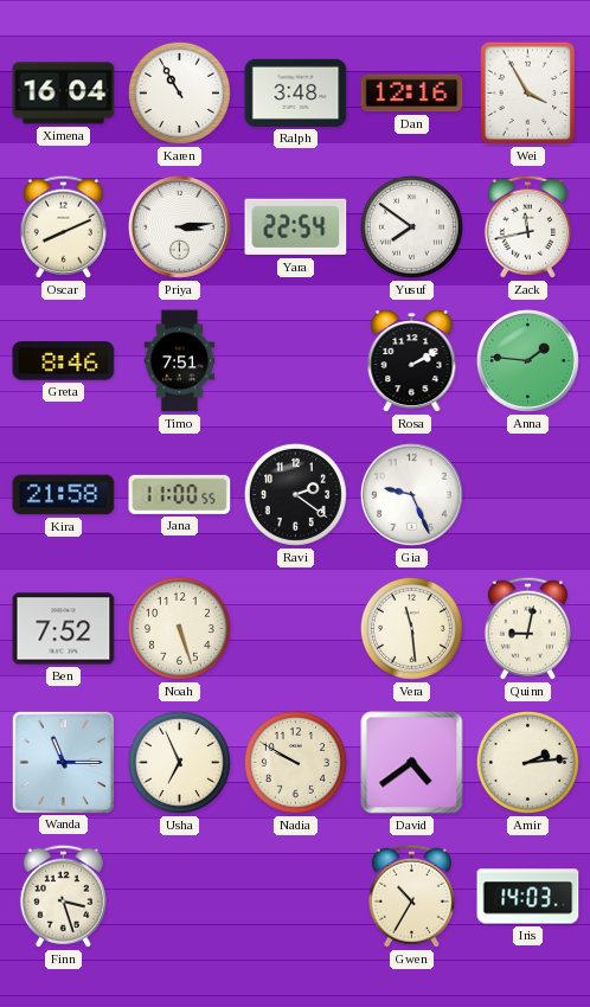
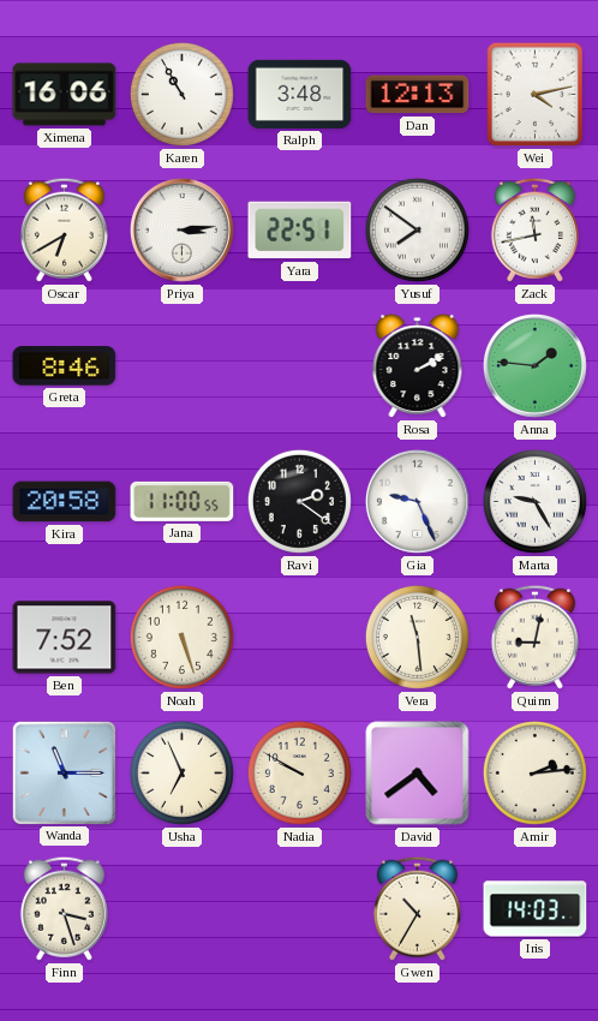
Ximena: 16:04 -> 16:06 (65, 95)
Dan: 12:16 -> 12:13 (418, 95)
Wei: 3:55 -> 4:13 (536, 95)
Oscar: 8:11 -> 6:40 (64, 229)
Yara: 22:54 -> 22:51 (300, 231)
Timo: 7:51 -> none (180, 361)
Kira: 21:58 -> 20:58 (65, 502)
Marta: none -> 9:25 (534, 501)
